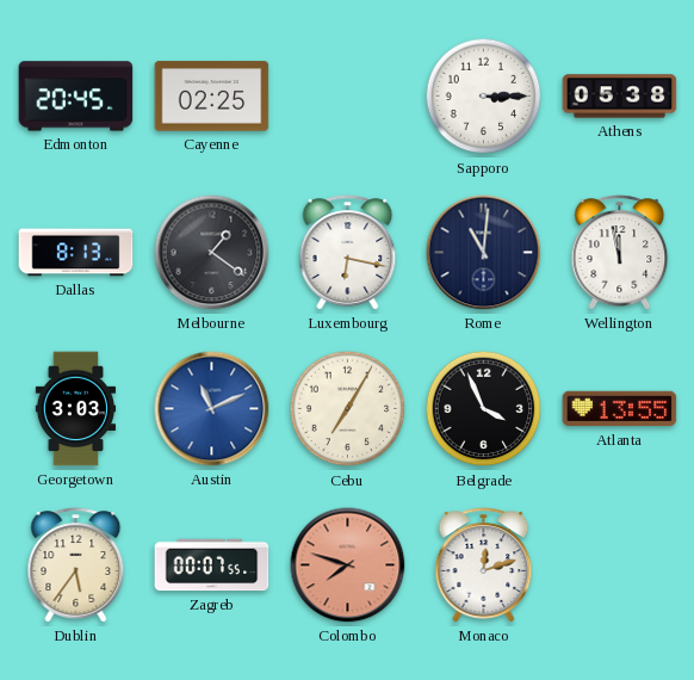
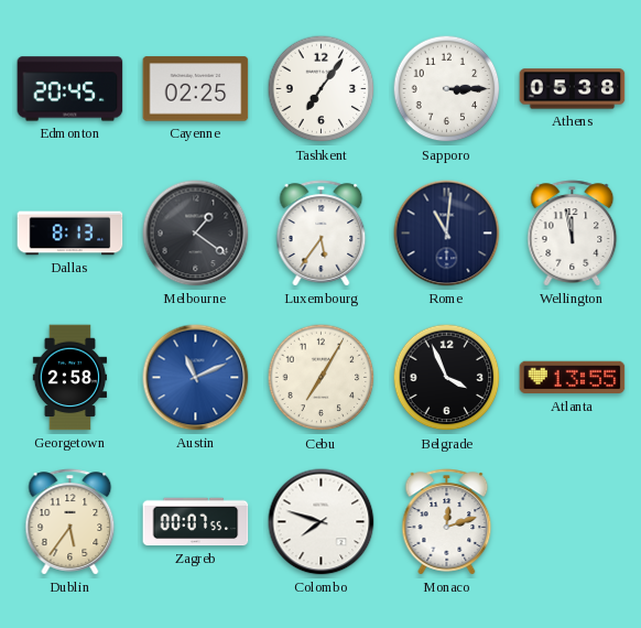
Tashkent: none -> 7:06 (322, 89)
Luxembourg: 6:17 -> 5:36 (322, 234)
Georgetown: 3:03 -> 2:58 (70, 378)
Colombo dial: salmon -> white (322, 522)
